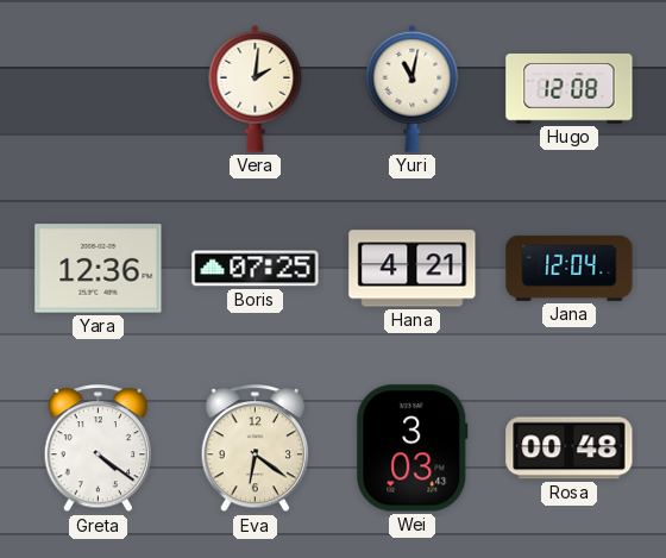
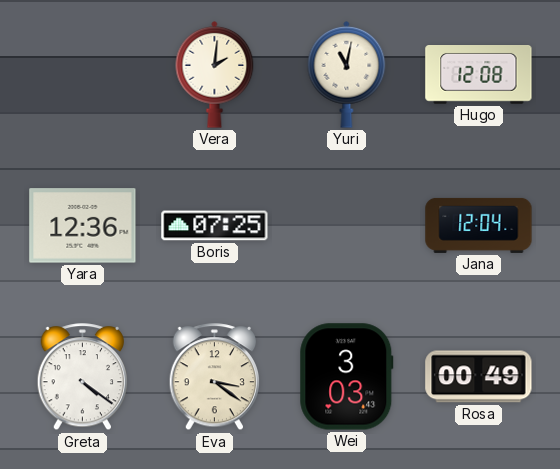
Hana: 4:21 -> none (413, 269)
Eva: 6:21 -> 3:21 (215, 377)
Rosa: 00:48 -> 00:49 (479, 377)
